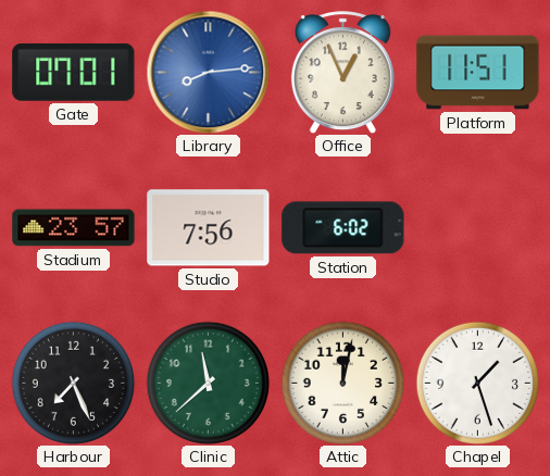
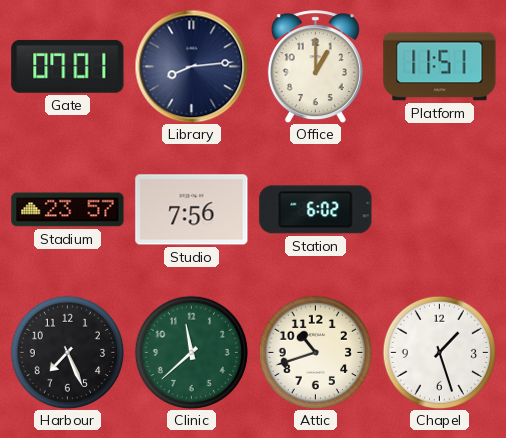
Library dial: blue -> navy (191, 66)
Office: 12:56 -> 1:00 (315, 67)
Attic: 12:02 -> 10:42 (315, 352)
